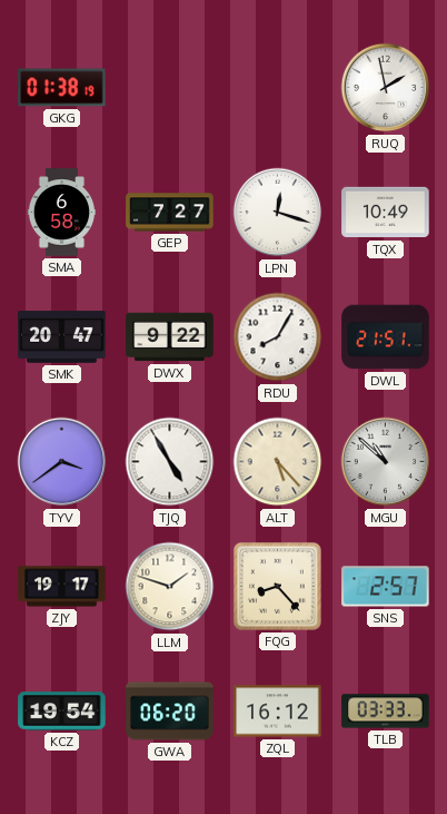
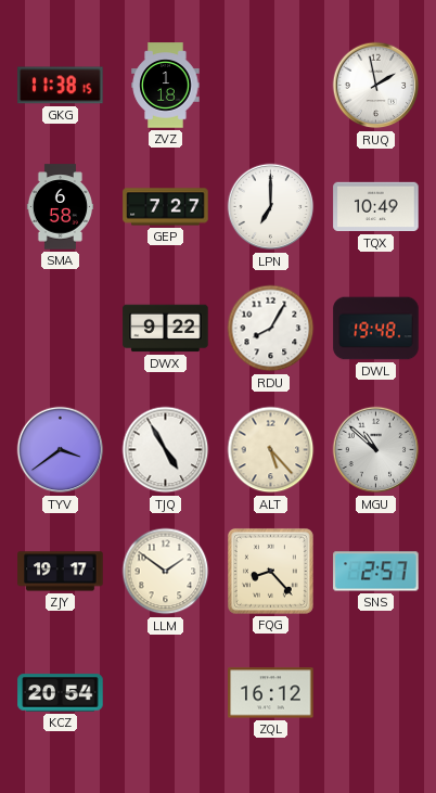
GKG: 01:38 -> 11:38 (61, 86)
ZVZ: none -> 1:18 (166, 86)
LPN: 12:18 -> 7:00 (271, 207)
SMK: 20:47 -> none (62, 337)
DWL: 21:51 -> 19:48 (376, 329)
LLM: 1:48 -> 1:51 (166, 572)
KCZ: 19:54 -> 20:54 (61, 693)
GWA: 06:20 -> none (170, 712)
TLB: 03:33 -> none (386, 712)
